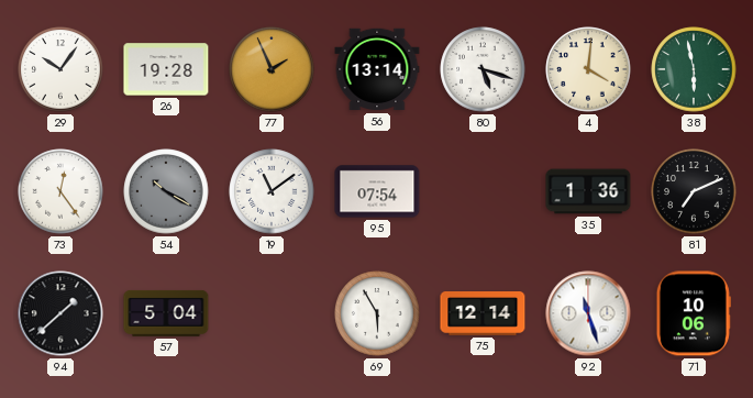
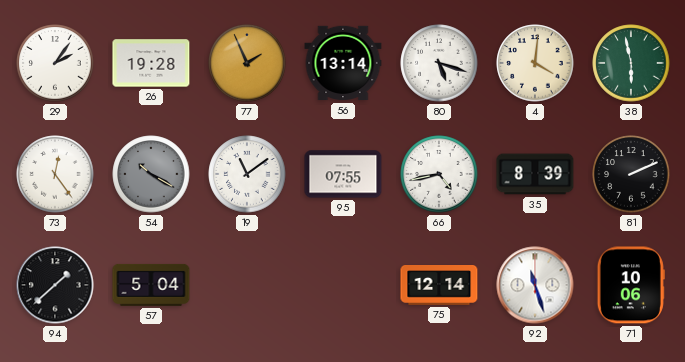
29: 10:06 -> 2:06 (55, 63)
95: 07:54 -> 07:55 (343, 174)
66: none -> 4:43 (439, 174)
35: 1:36 -> 8:39 (535, 174)
81: 7:11 -> 2:11 (631, 174)
69: 5:55 -> none (377, 313)
